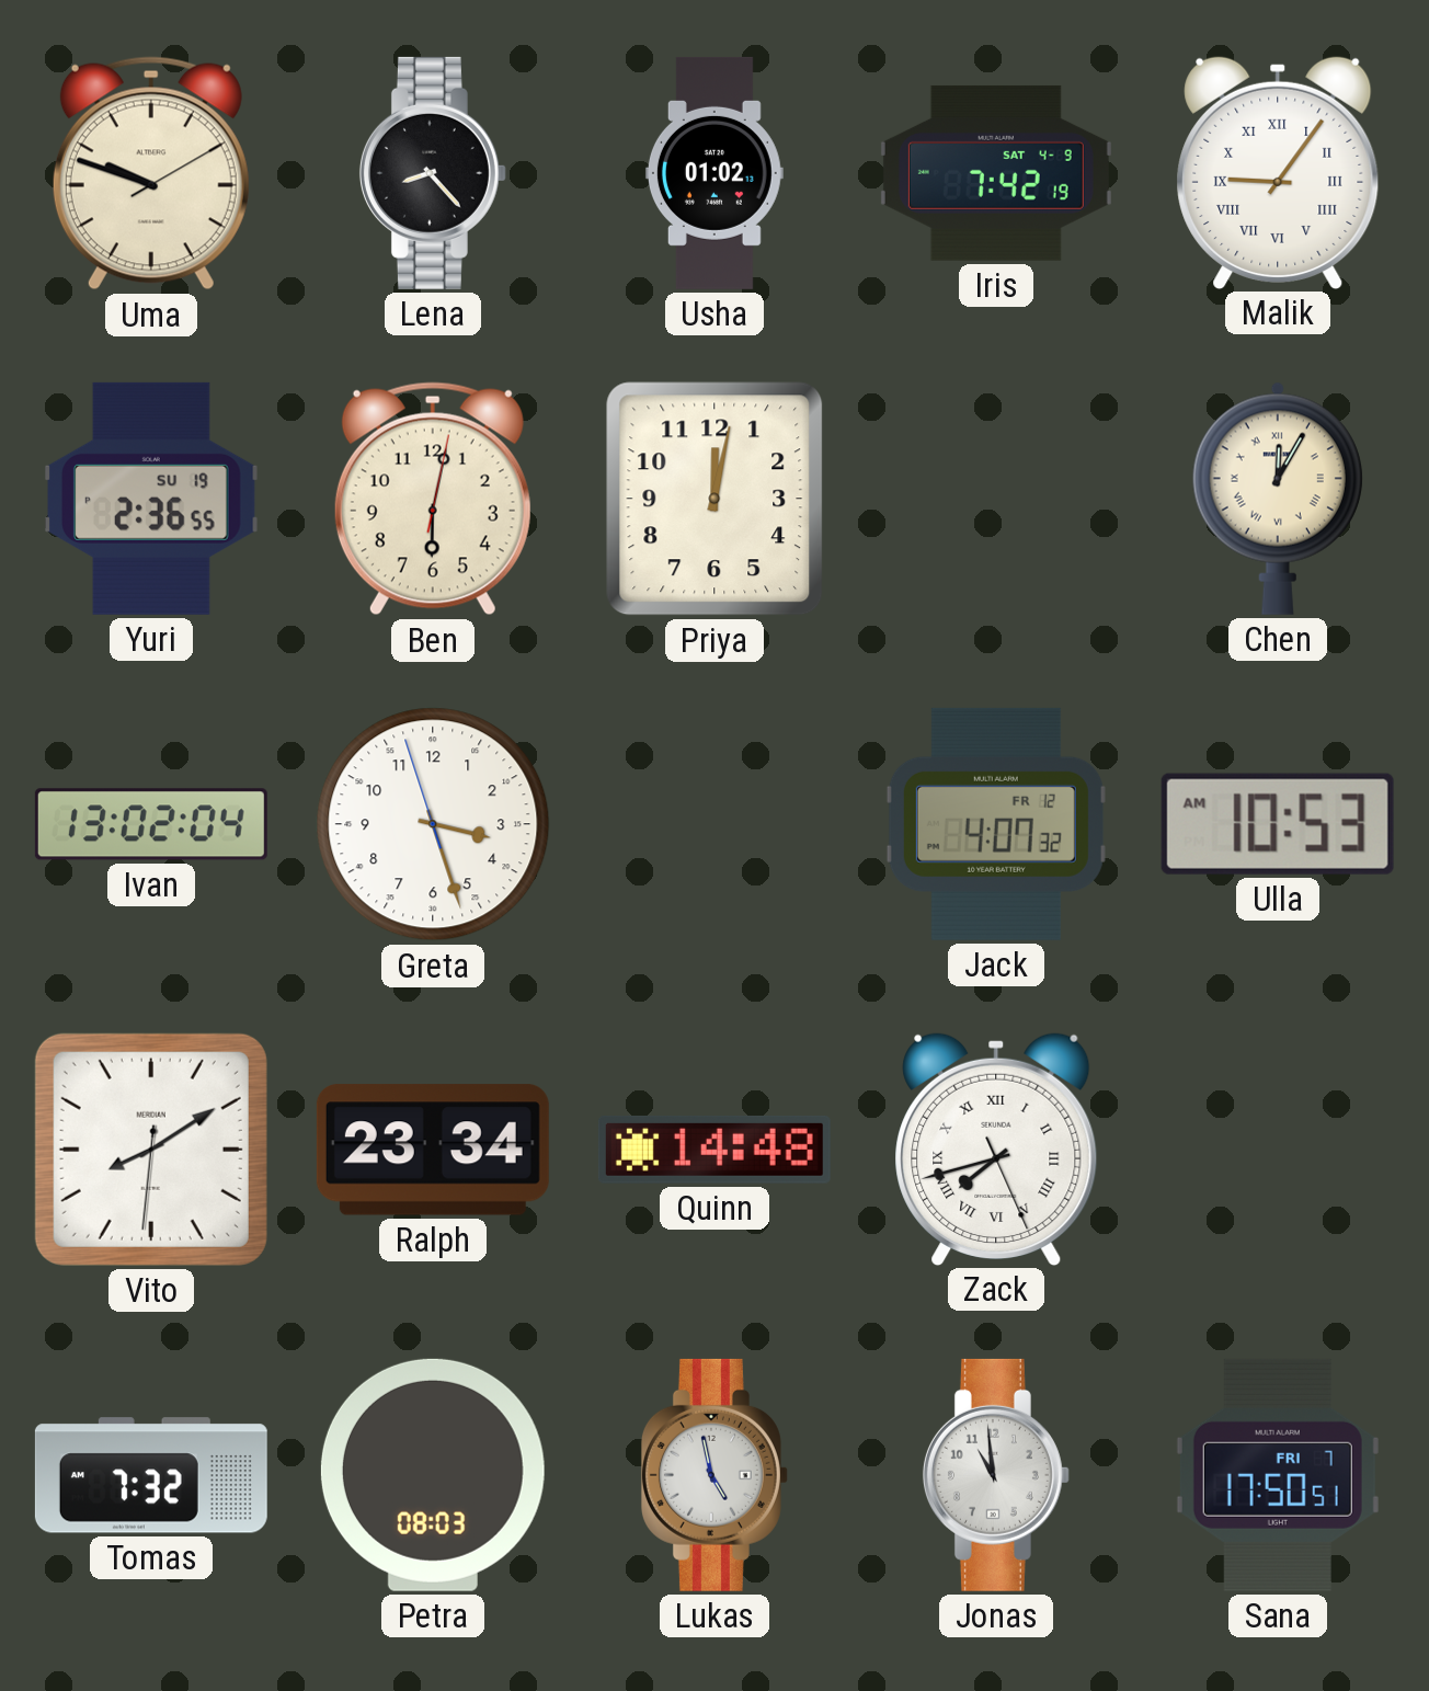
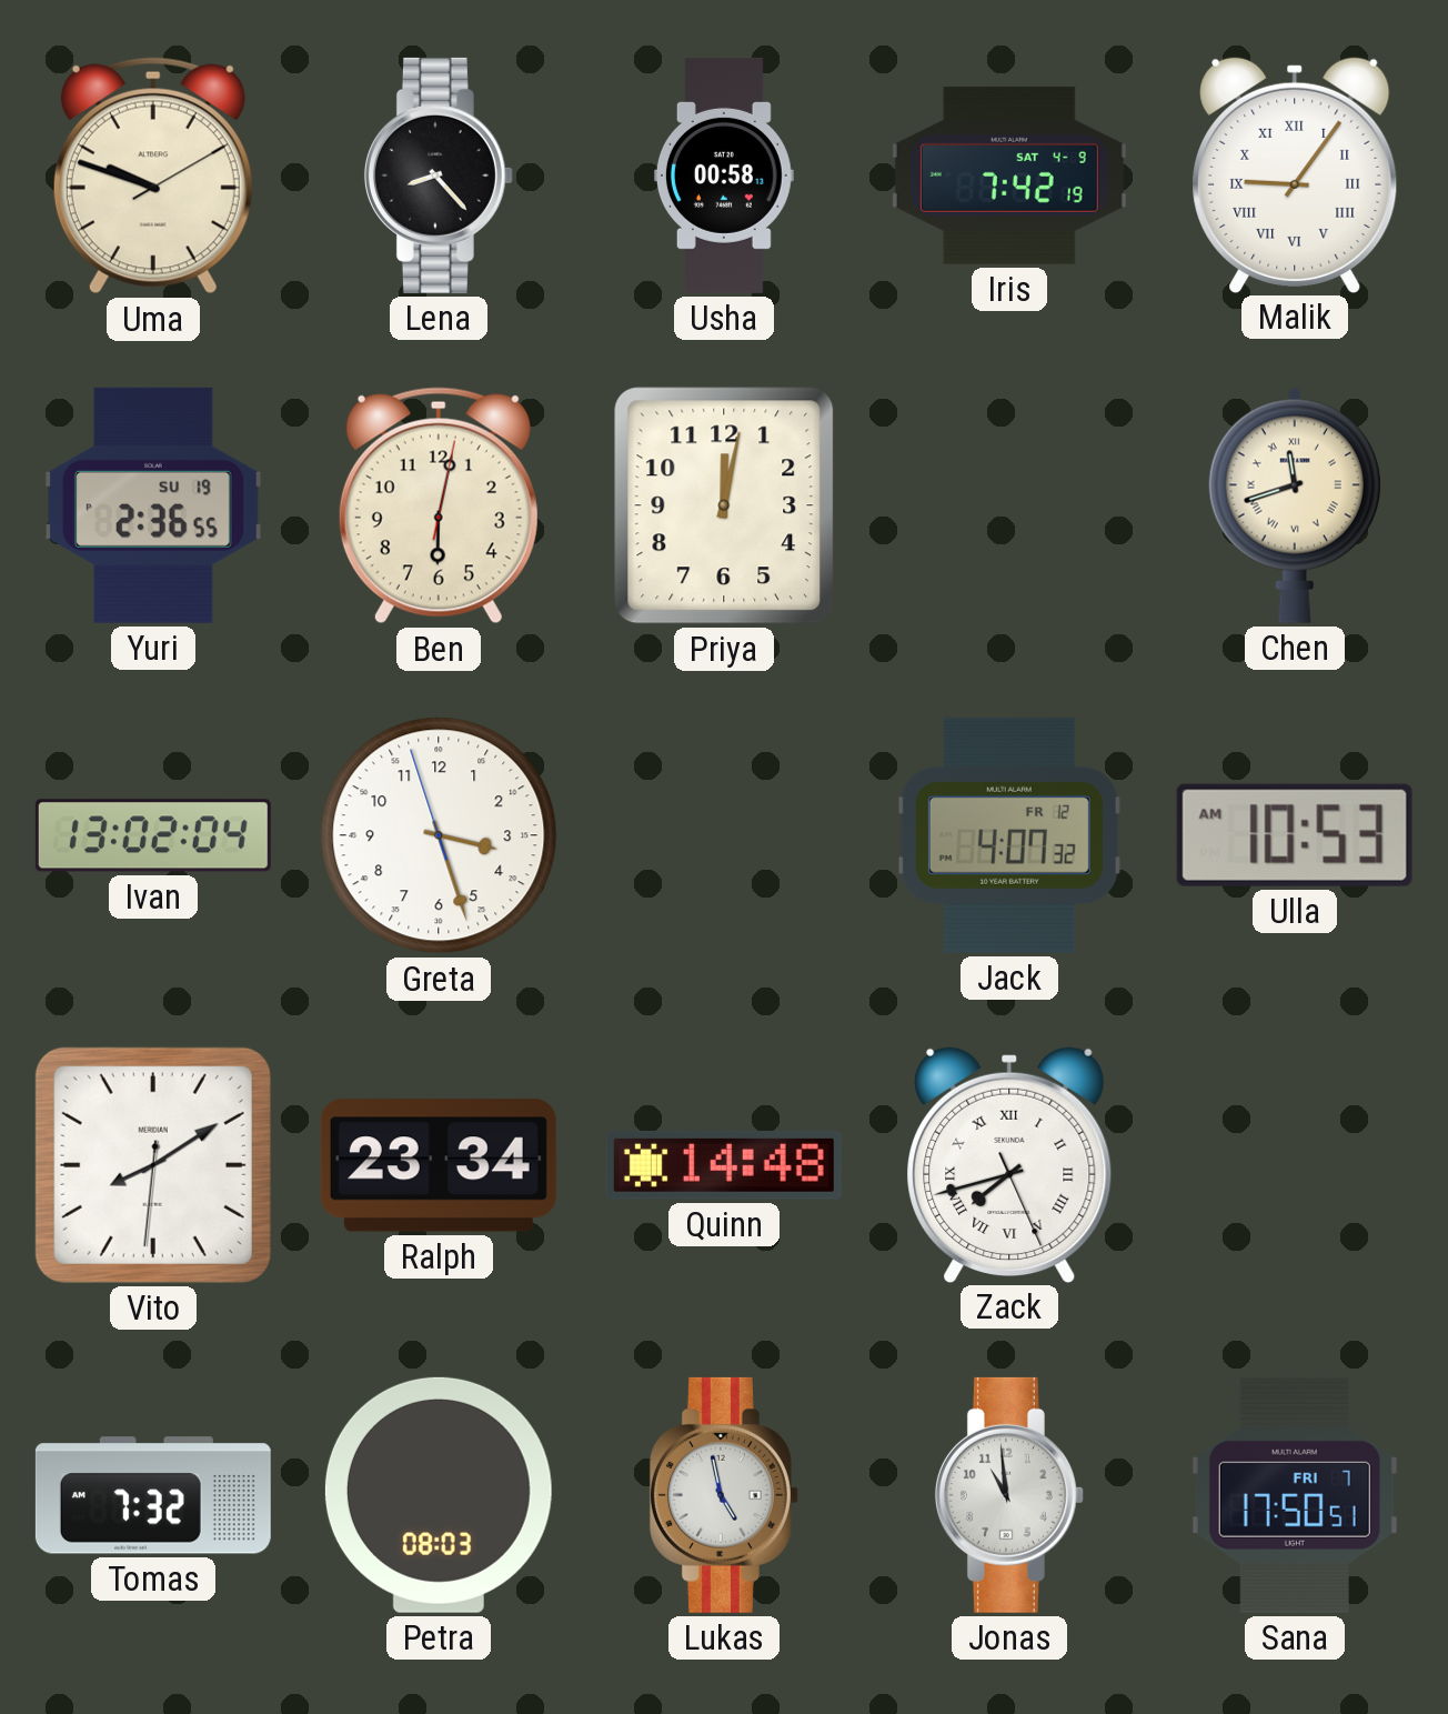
Usha: 01:02 -> 00:58 (724, 176)
Chen: 12:05 -> 11:42 (1295, 505)
